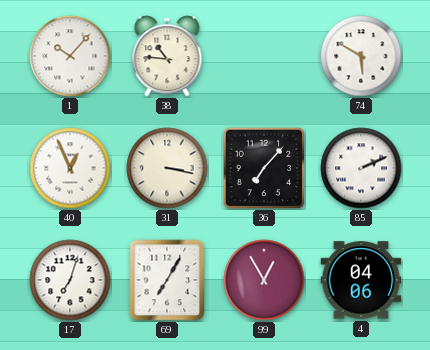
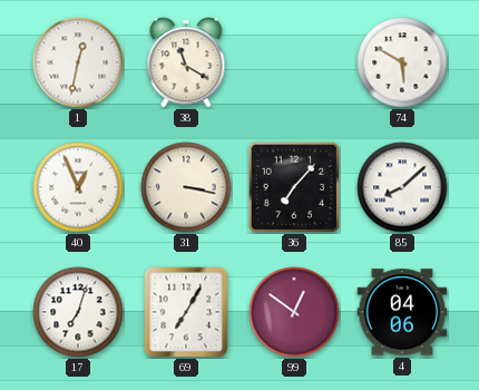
1: 10:07 -> 12:32 (78, 62)
38: 10:46 -> 11:20 (186, 62)
85: 2:11 -> 8:08 (402, 187)
99: 12:55 -> 12:51 (294, 312)
